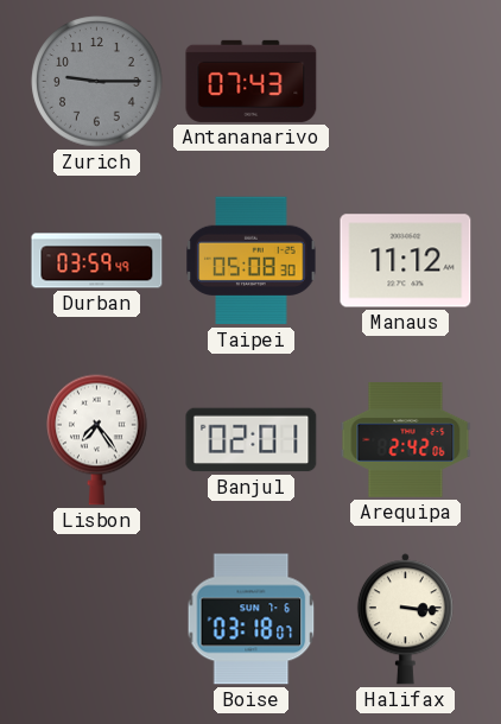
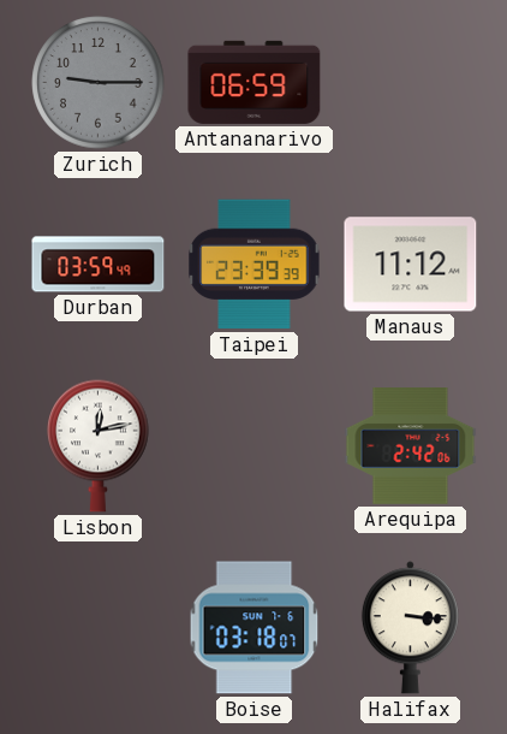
Antananarivo: 07:43 -> 06:59 (255, 82)
Taipei: 05:08 -> 23:39 (255, 265)
Lisbon: 7:24 -> 12:13 (99, 445)
Banjul: 02:01 -> none (252, 440)
